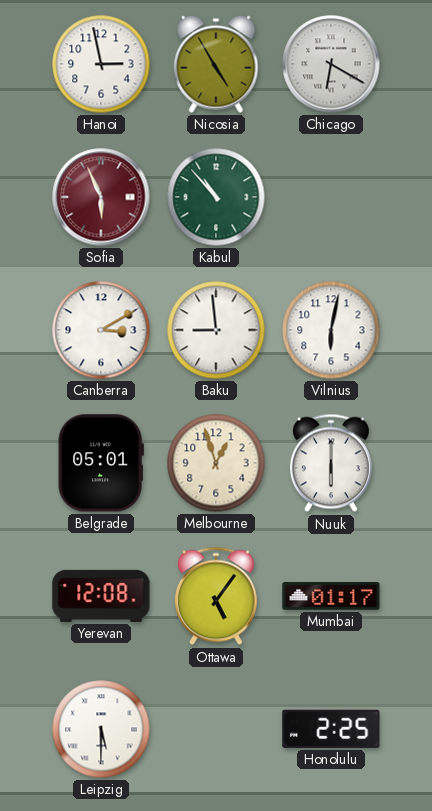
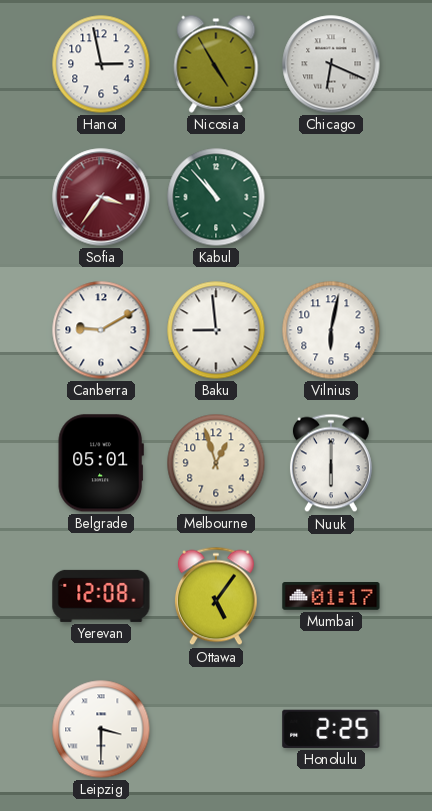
Chicago: 6:20 -> 6:19 (331, 64)
Sofia: 5:56 -> 3:36 (101, 197)
Canberra: 3:10 -> 9:10 (101, 330)
Leipzig: 5:30 -> 3:30 (101, 729)
